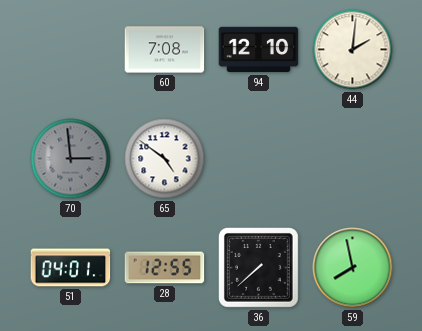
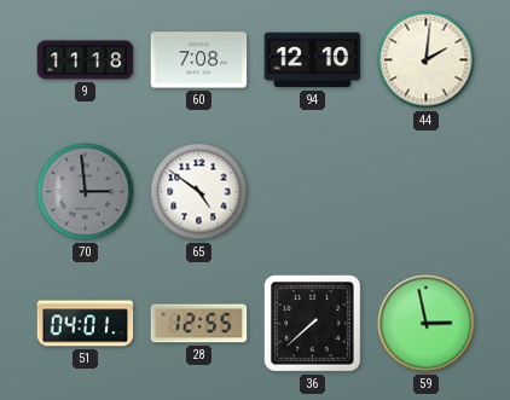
9: none -> 11:18 (86, 60)
59: 7:58 -> 2:58 (427, 324)
